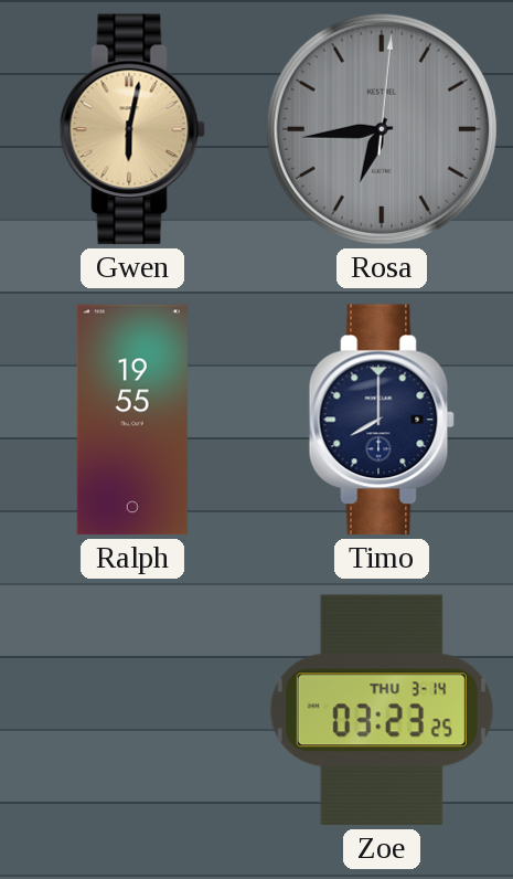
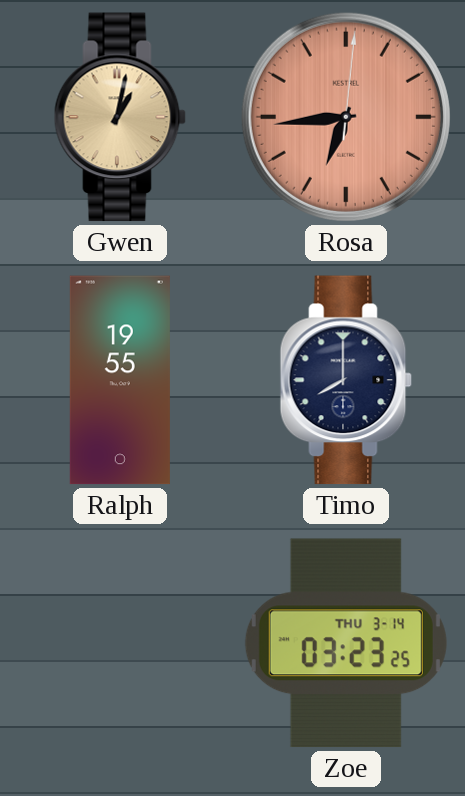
Gwen: 6:02 -> 1:02 (120, 117)
Rosa dial: grey -> salmon (346, 117)
